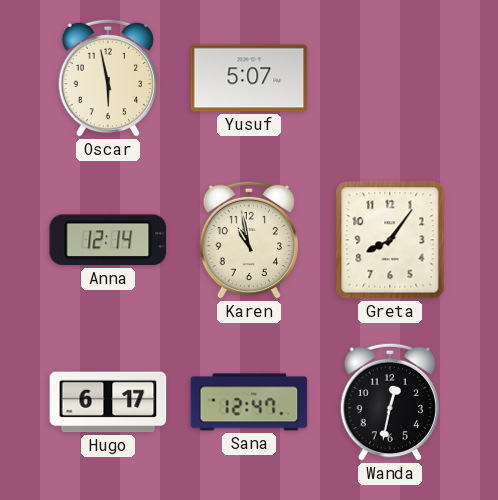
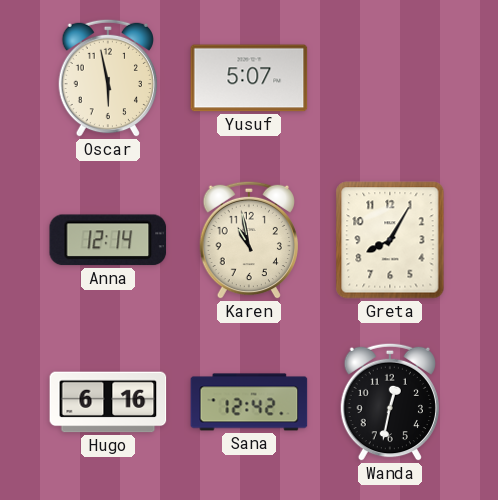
Greta: 8:06 -> 8:05 (390, 240)
Hugo: 6:17 -> 6:16 (108, 402)
Sana: 12:47 -> 12:42 (249, 402)
